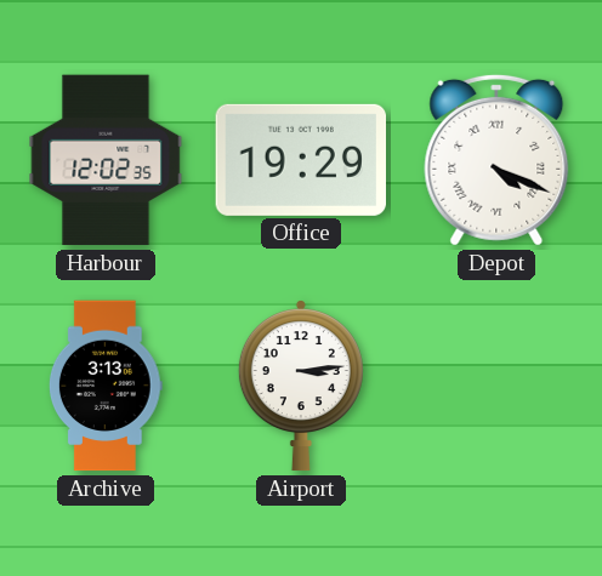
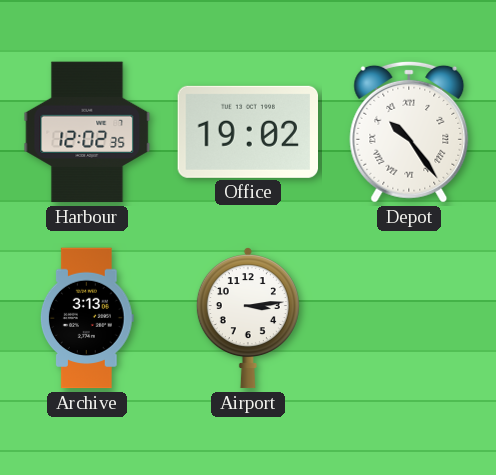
Office: 19:29 -> 19:02 (247, 132)
Depot: 4:19 -> 10:24 (409, 132)
